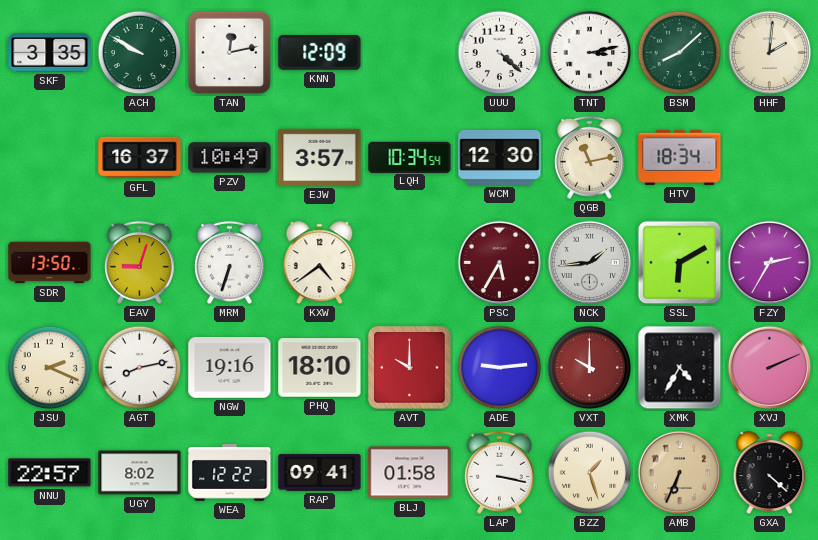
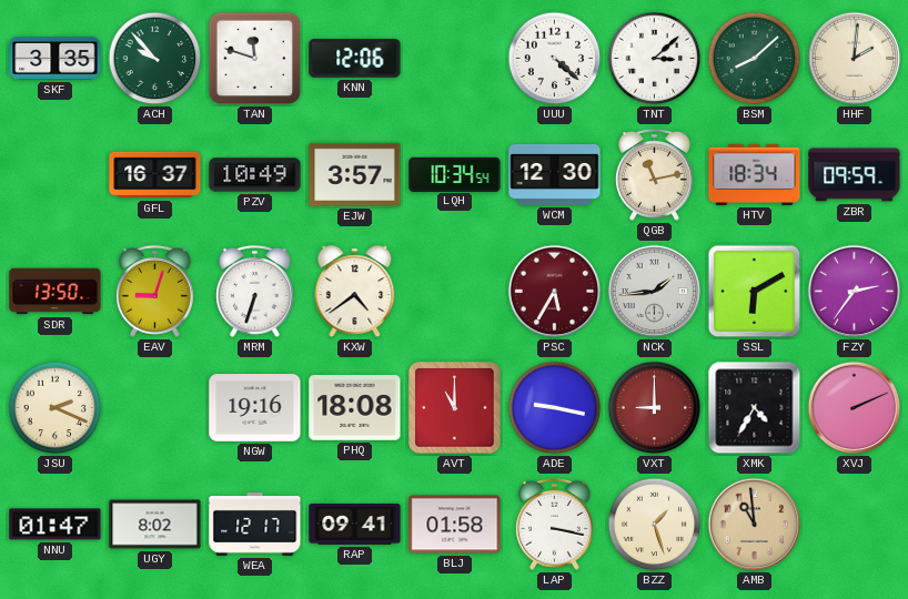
ACH: 9:50 -> 9:53 (155, 59)
TAN: 12:13 -> 11:48 (255, 59)
KNN: 12:09 -> 12:06 (355, 59)
TNT: 3:13 -> 3:08 (655, 59)
ZBR: none -> 09:59 (855, 175)
FZY: 2:35 -> 2:36 (855, 292)
AGT: 8:13 -> none (140, 368)
PHQ: 18:10 -> 18:08 (355, 408)
AVT: 10:00 -> 11:00 (455, 408)
ADE: 9:14 -> 9:17 (555, 408)
VXT: 10:00 -> 9:00 (655, 408)
NNU: 22:57 -> 01:47 (56, 525)
WEA: 12:22 -> 12:17 (255, 525)
AMB: 6:34 -> 10:59 (755, 525)
GXA: 4:22 -> none (770, 473)
